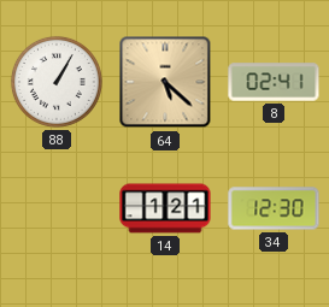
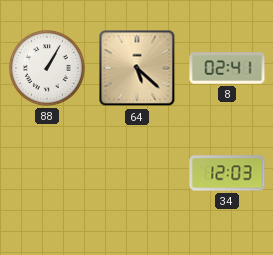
14: 1:21 -> none (165, 208)
34: 12:30 -> 12:03 (227, 173)
